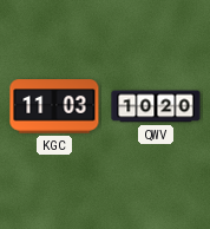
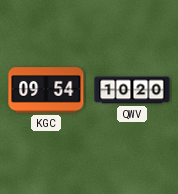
KGC: 11:03 -> 09:54 (46, 90)
